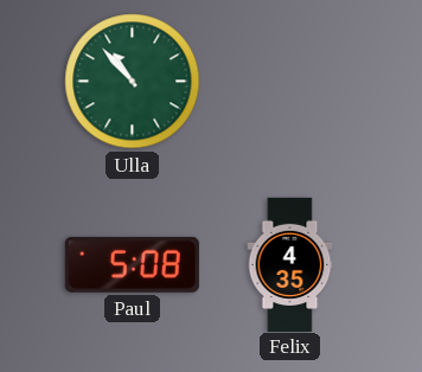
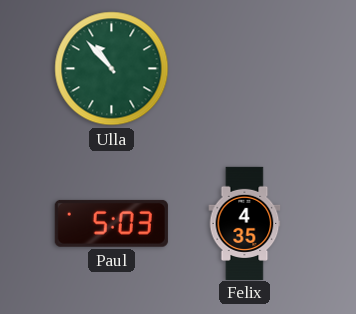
Paul: 5:08 -> 5:03 (111, 223)
